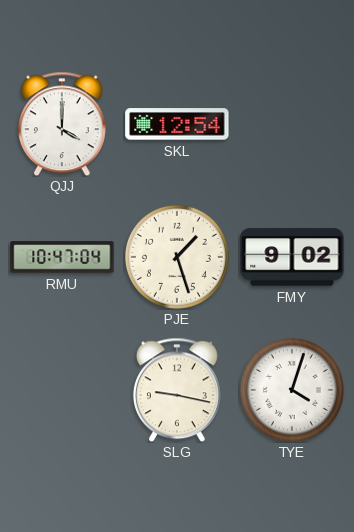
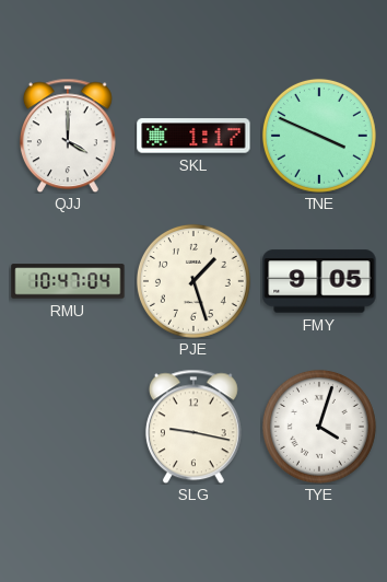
SKL: 12:54 -> 1:17 (193, 136)
TNE: none -> 3:49 (319, 136)
FMY: 9:02 -> 9:05 (319, 281)
